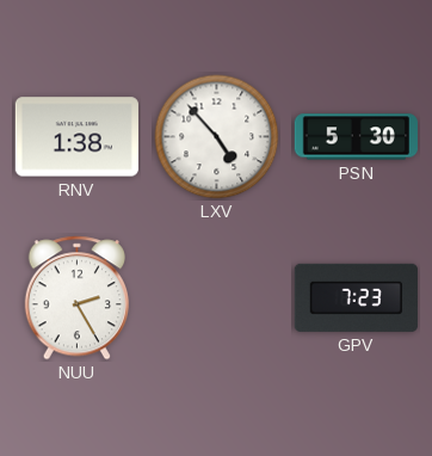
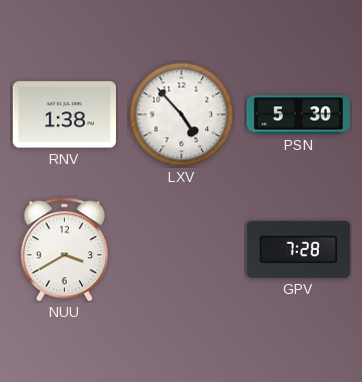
NUU: 2:25 -> 3:40 (64, 250)
GPV: 7:23 -> 7:28 (298, 249)
